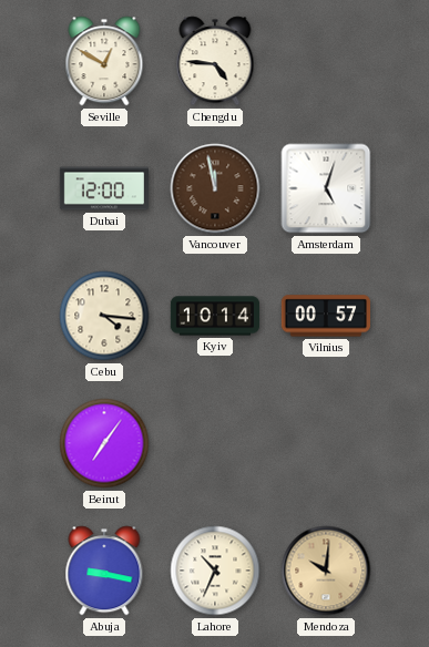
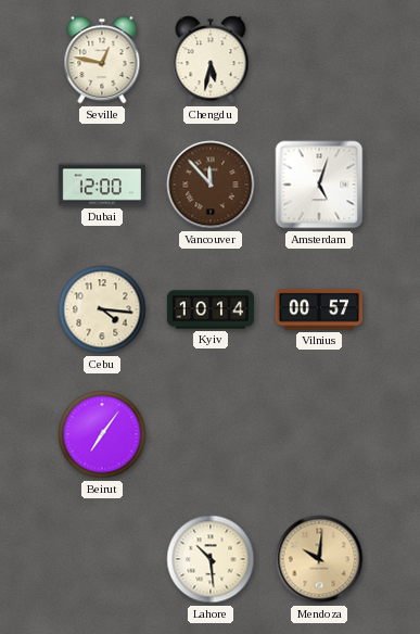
Seville: 12:50 -> 12:47 (102, 60)
Chengdu: 4:46 -> 5:32 (211, 60)
Vancouver: 11:58 -> 11:53 (211, 185)
Abuja: 9:17 -> none (104, 571)
Lahore: 10:34 -> 10:29 (211, 559)
